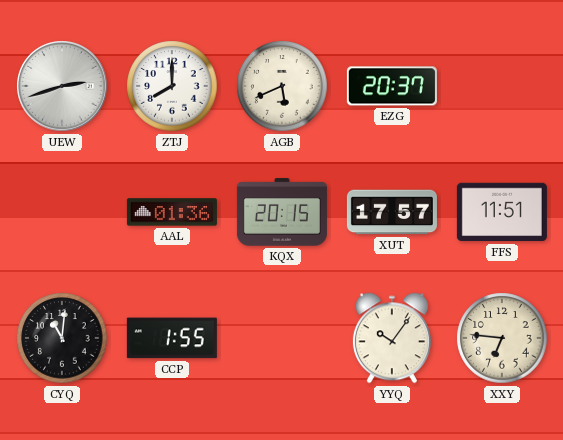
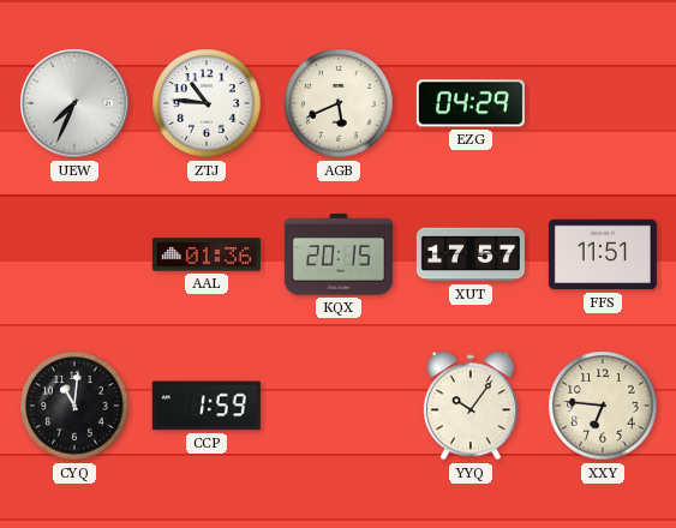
UEW: 2:42 -> 7:34 (74, 103)
ZTJ: 8:00 -> 10:46 (207, 103)
EZG: 20:37 -> 04:29 (471, 103)
CCP: 1:55 -> 1:59 (207, 406)
